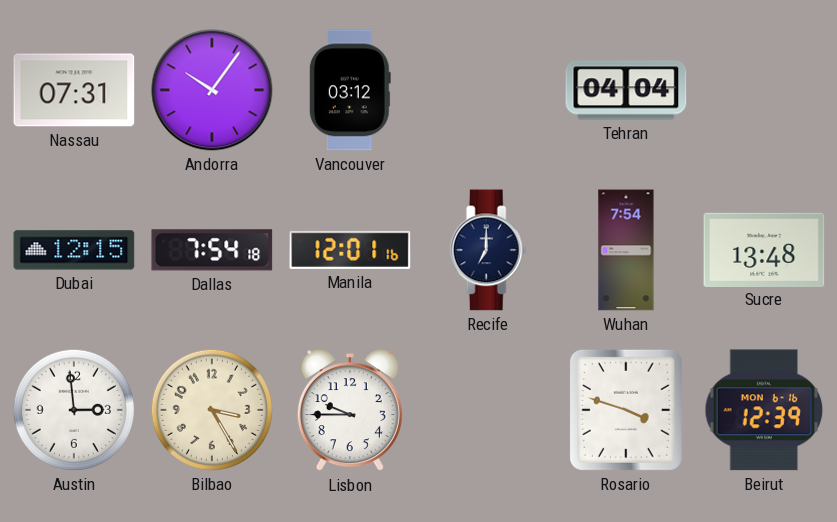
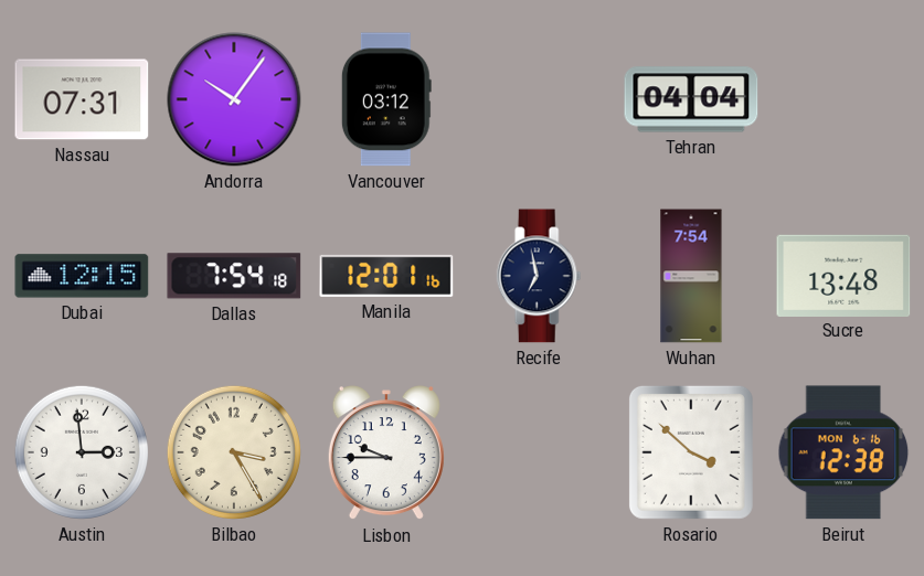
Recife: 7:00 -> 6:58 (539, 276)
Rosario: 3:48 -> 3:52 (691, 452)
Beirut: 12:39 -> 12:38 (843, 452)
